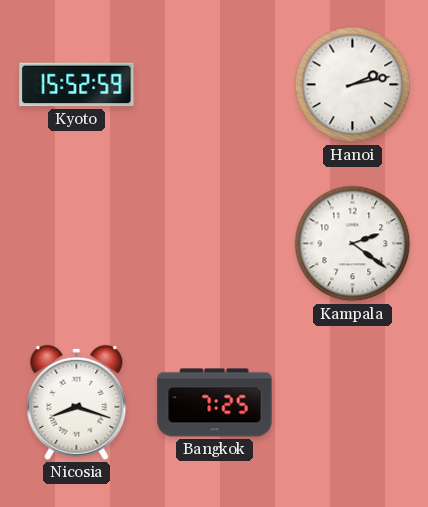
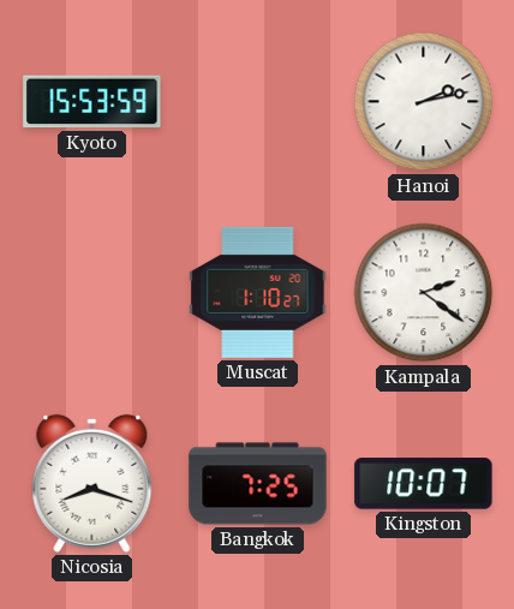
Kyoto: 15:52 -> 15:53 (92, 102)
Muscat: none -> 1:10 (258, 292)
Kingston: none -> 10:07 (424, 484)
